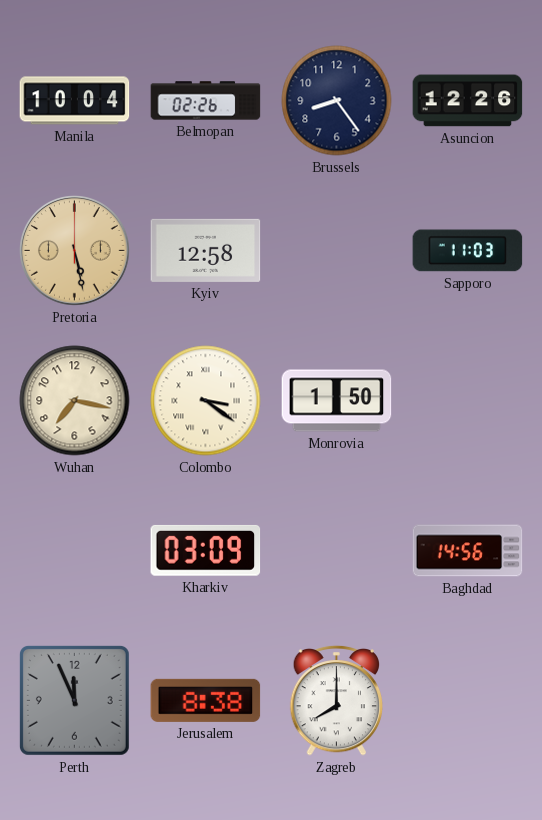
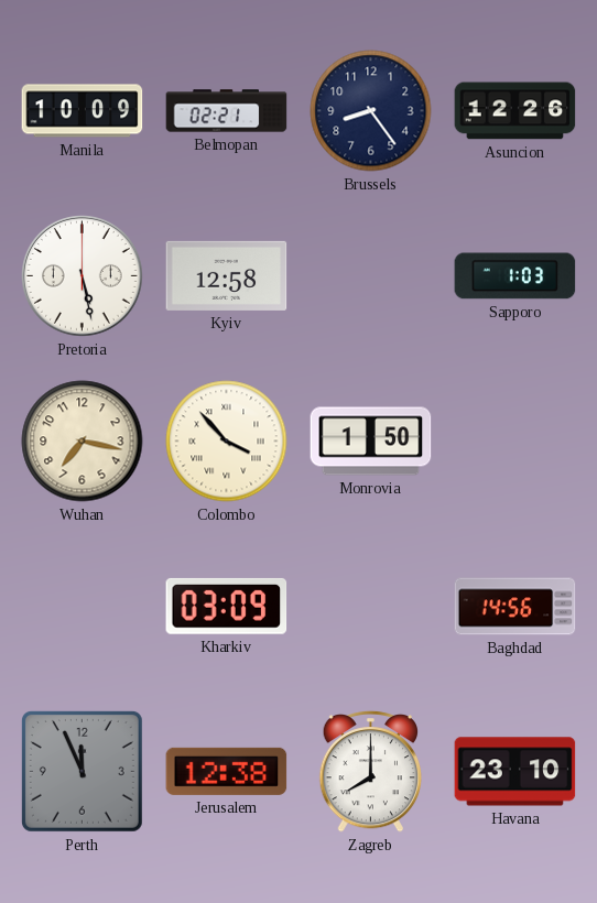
Manila: 10:04 -> 10:09 (83, 111)
Belmopan: 02:26 -> 02:21 (227, 111)
Pretoria dial: champagne -> white (83, 276)
Sapporo: 11:03 -> 1:03 (515, 276)
Colombo: 3:21 -> 3:53 (227, 442)
Jerusalem: 8:38 -> 12:38 (227, 771)
Havana: none -> 23:10 (515, 772)
